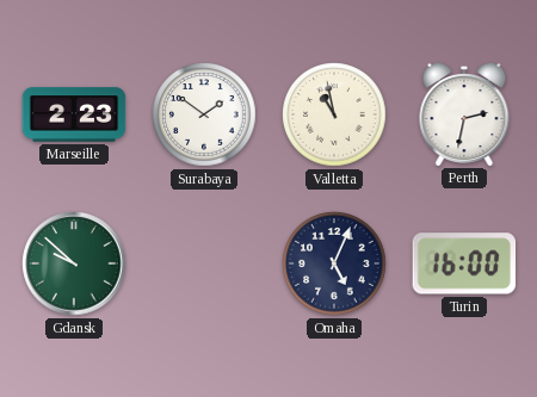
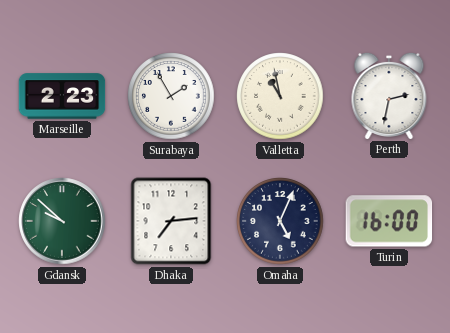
Surabaya: 1:51 -> 1:55 (171, 96)
Dhaka: none -> 7:14 (171, 221)
